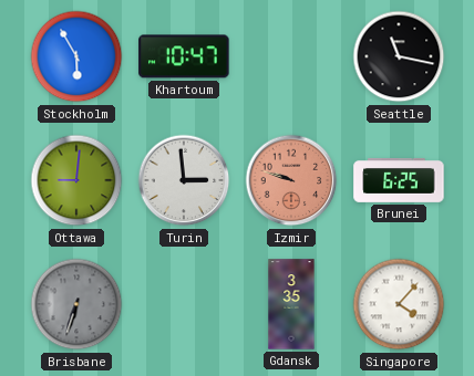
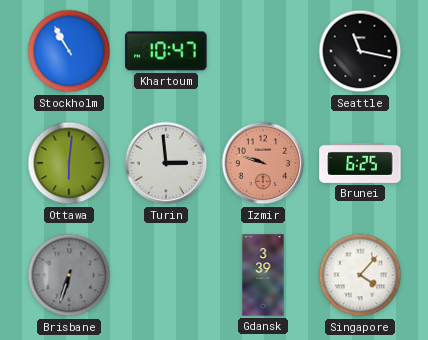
Stockholm: 5:55 -> 10:55 (69, 51)
Ottawa: 9:01 -> 6:01 (69, 163)
Gdansk: 3:35 -> 3:39 (263, 275)
